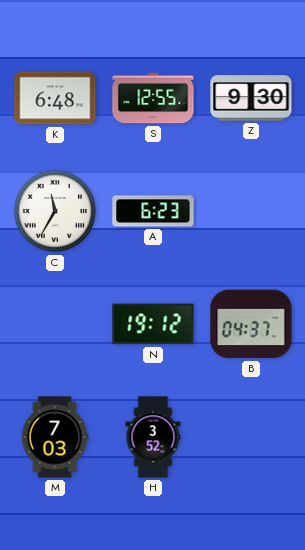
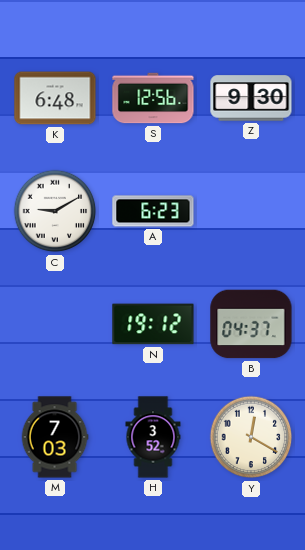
S: 12:55 -> 12:56 (153, 98)
C: 11:35 -> 9:10 (55, 211)
Y: none -> 12:20 (251, 437)
